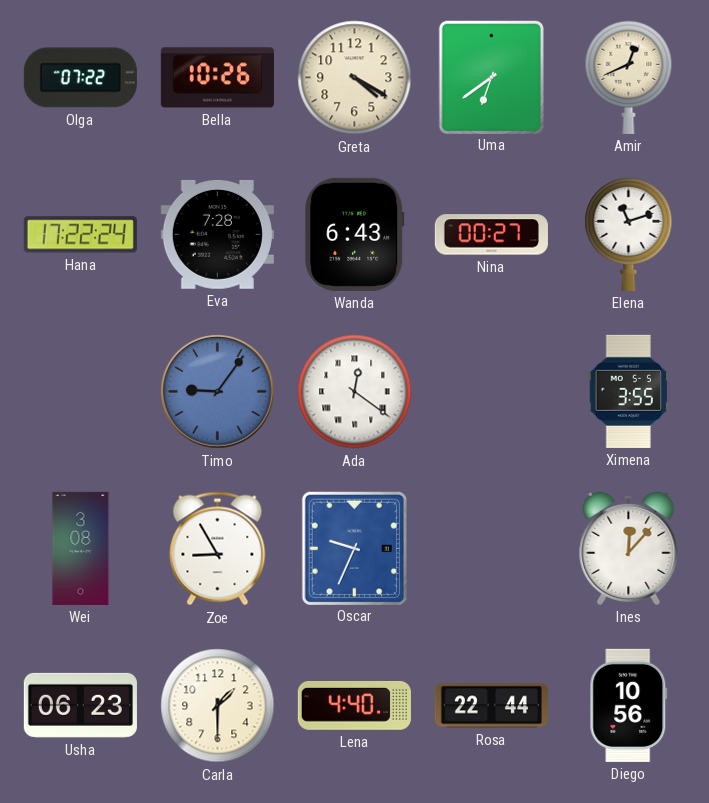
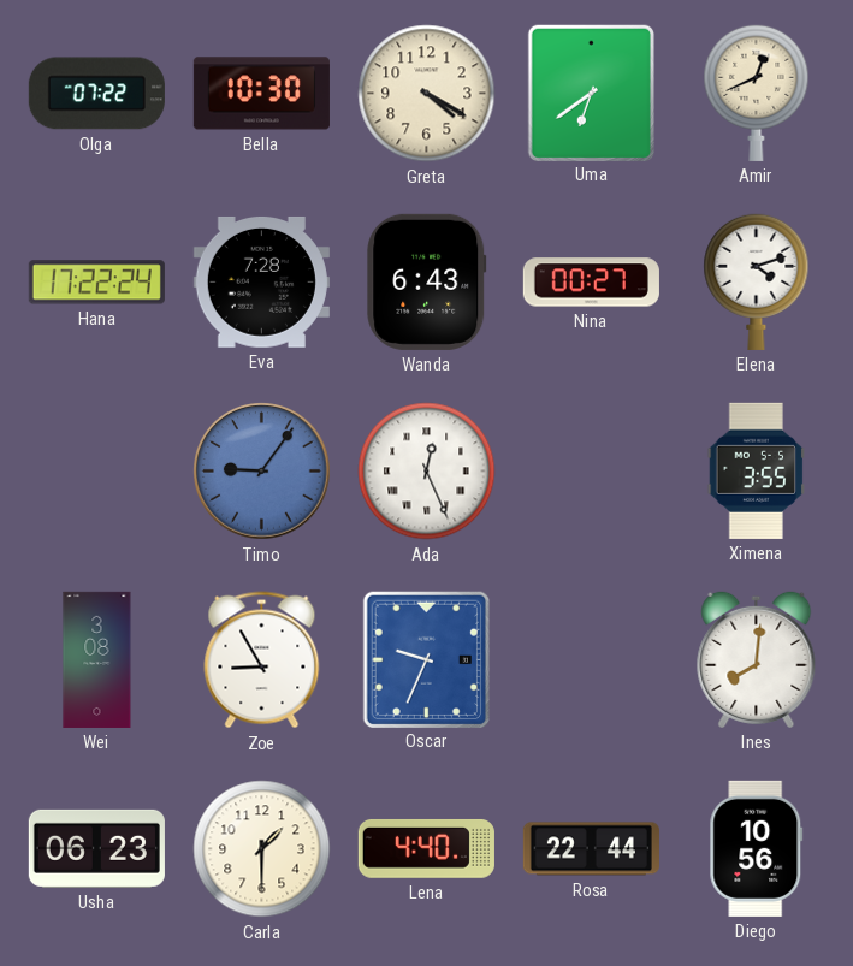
Bella: 10:26 -> 10:30 (261, 94)
Elena: 11:12 -> 4:12 (757, 281)
Ada: 12:21 -> 12:26 (427, 472)
Ines: 12:07 -> 8:01 (757, 659)
